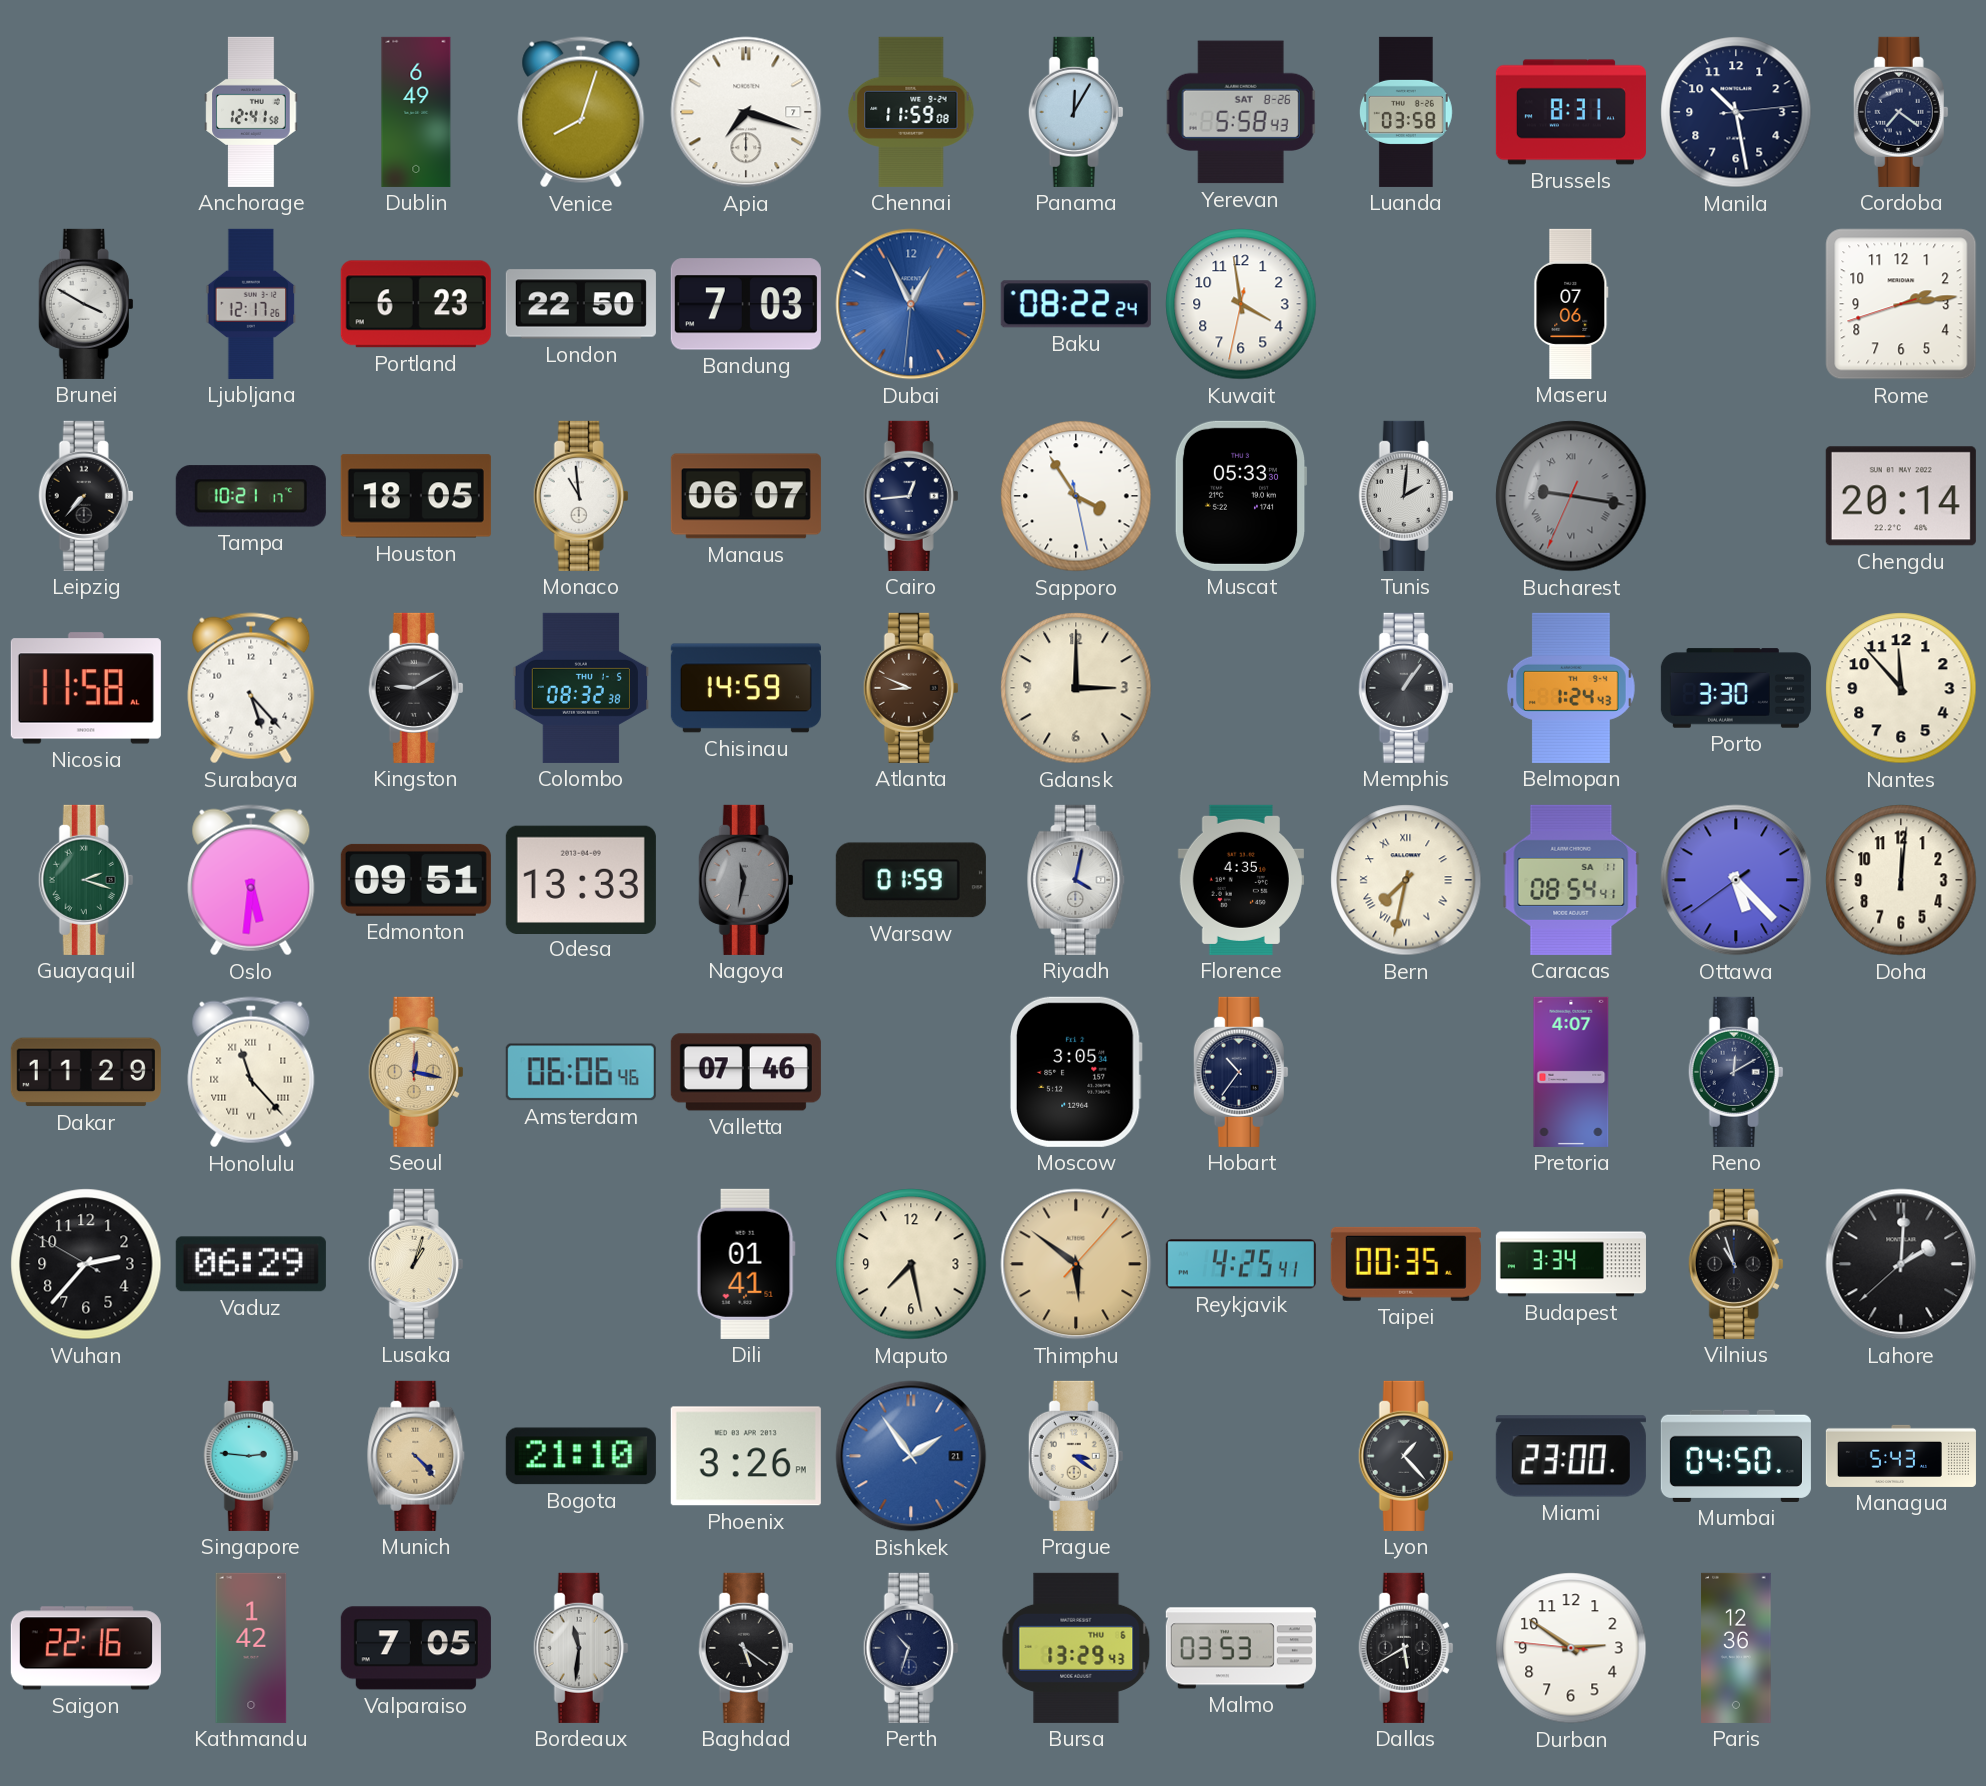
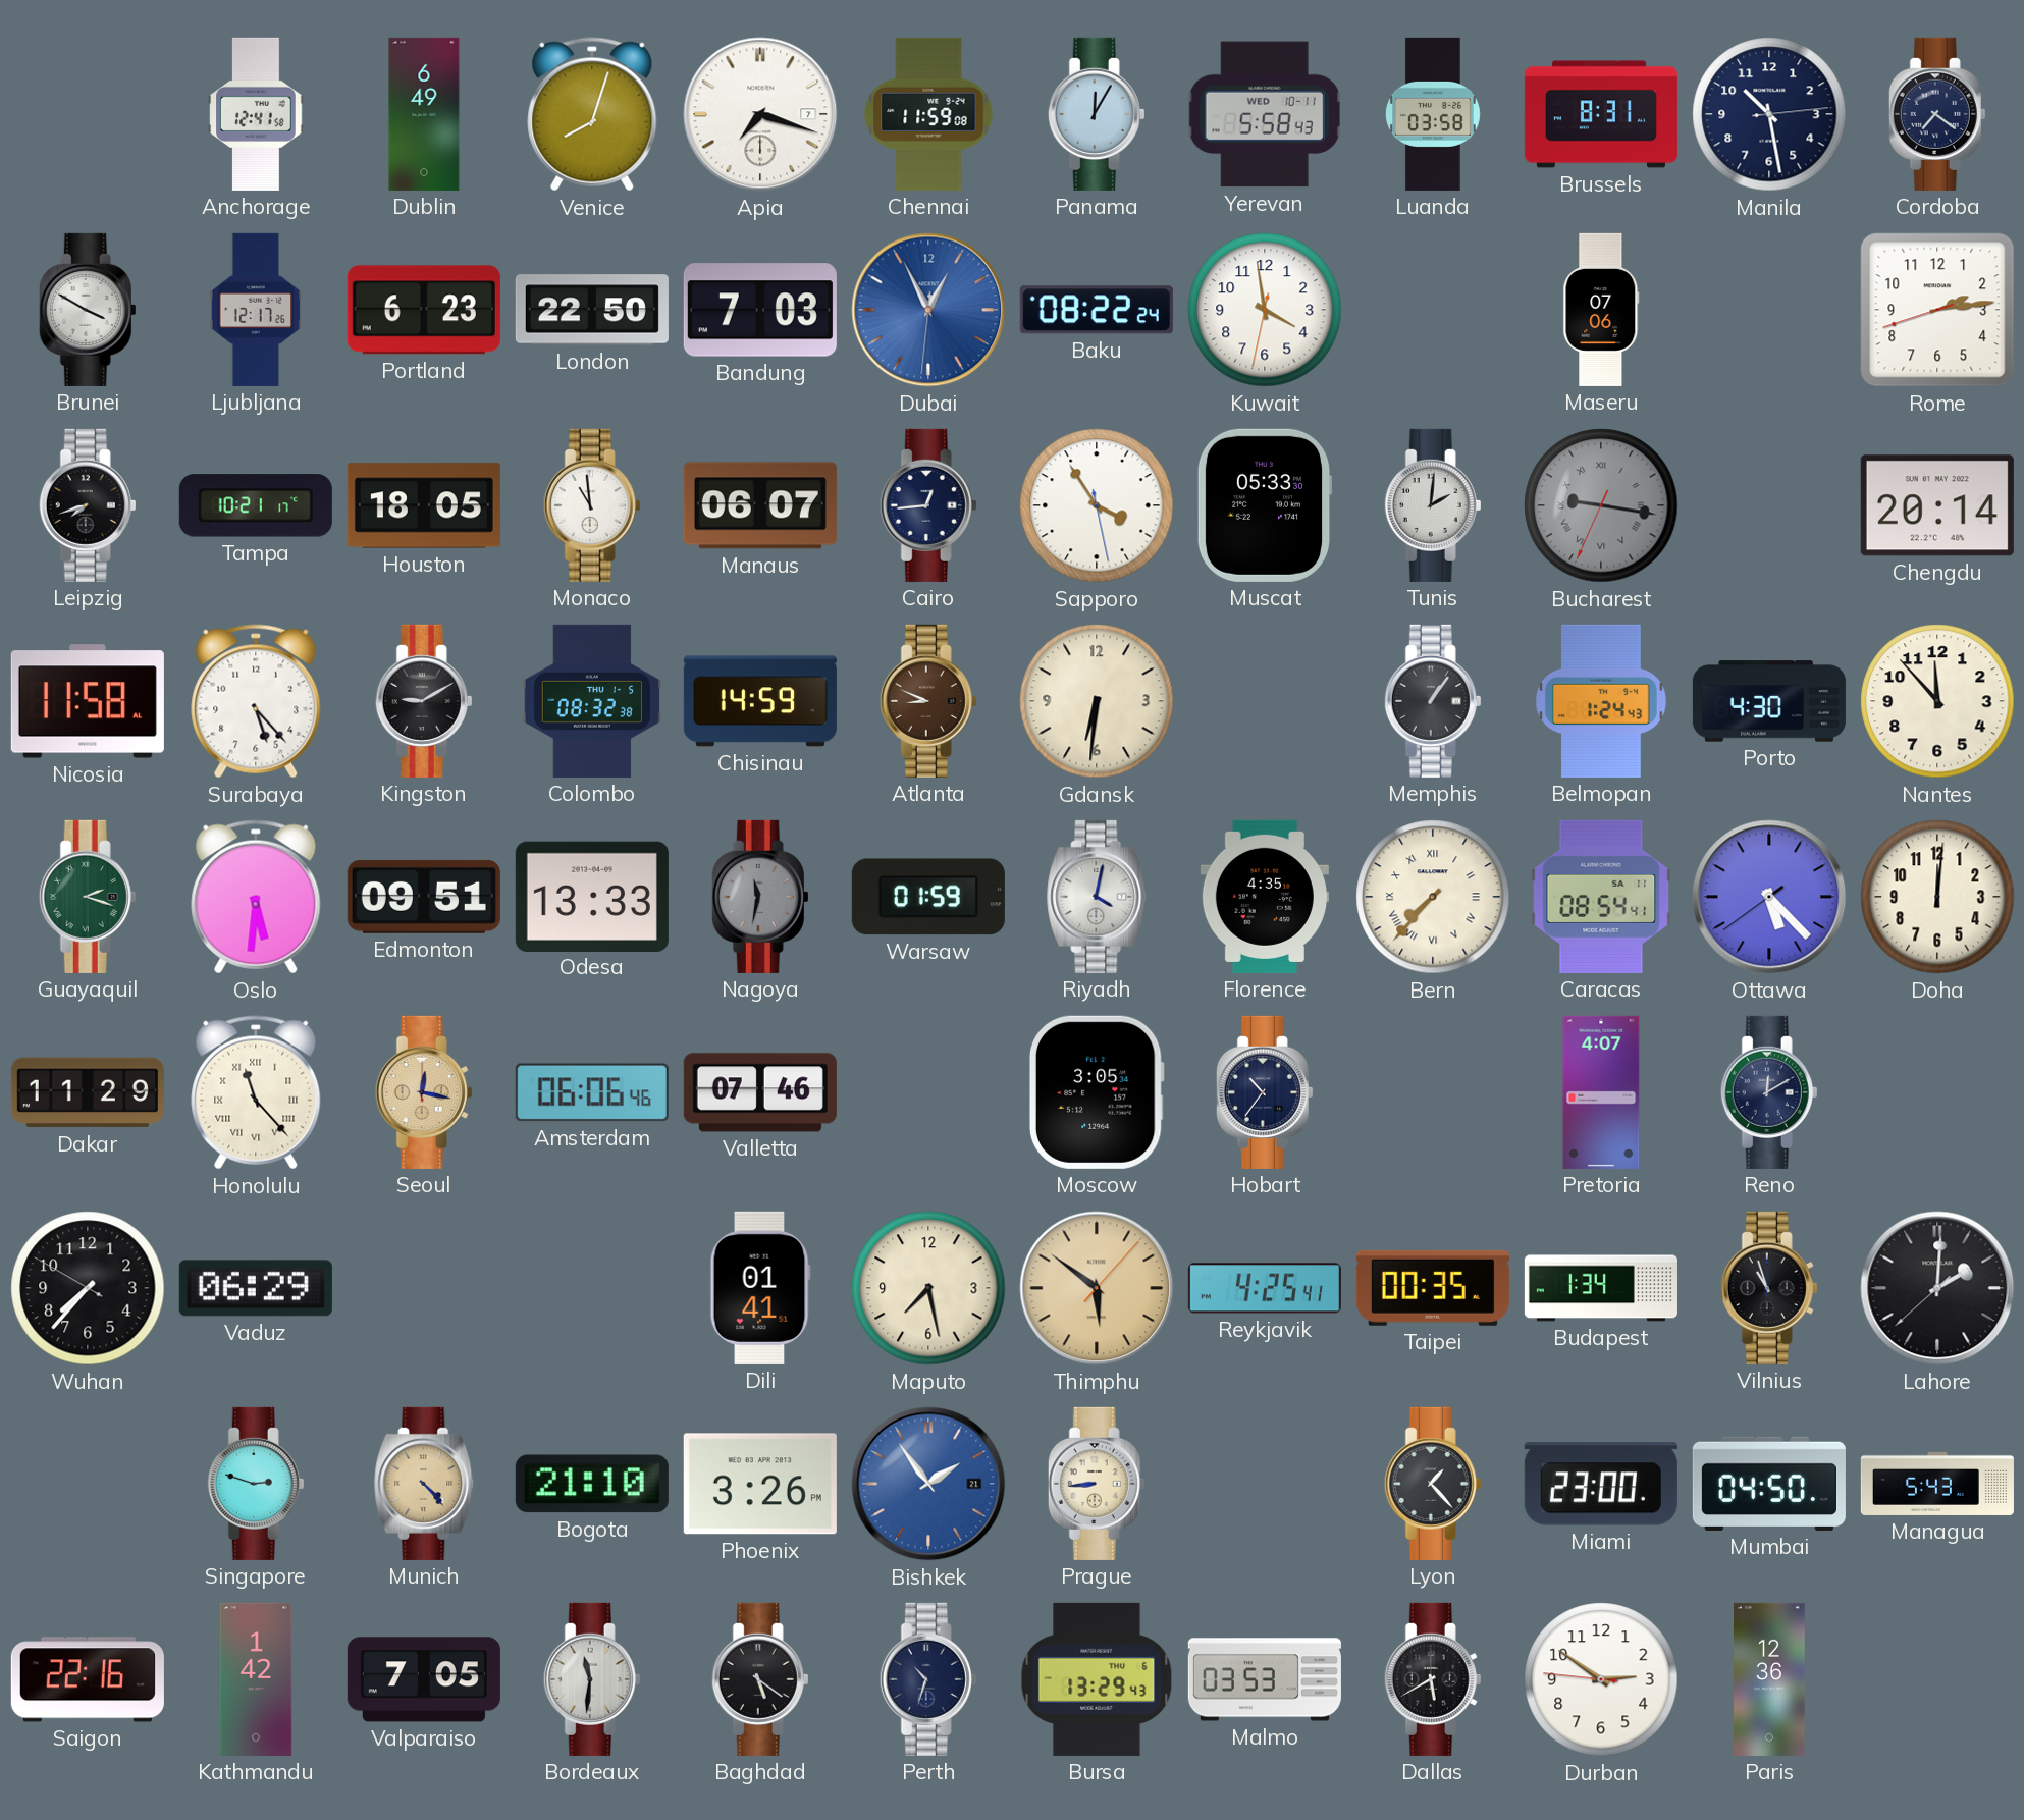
Yerevan date: SAT 8-26 -> WED 10-11 (1265, 114)
Leipzig: 7:37 -> 7:42 (88, 505)
Gdansk: 3:00 -> 6:31 (1097, 701)
Porto: 3:30 -> 4:30 (1769, 701)
Bern: 7:32 -> 7:37 (1433, 897)
Wuhan: 2:36 -> 7:36 (88, 1288)
Lusaka: 1:03 -> none (416, 1264)
Budapest: 3:34 -> 1:34 (1601, 1288)
Singapore: 2:46 -> 2:48 (256, 1484)
Prague: 3:21 -> 8:44 (1097, 1484)
